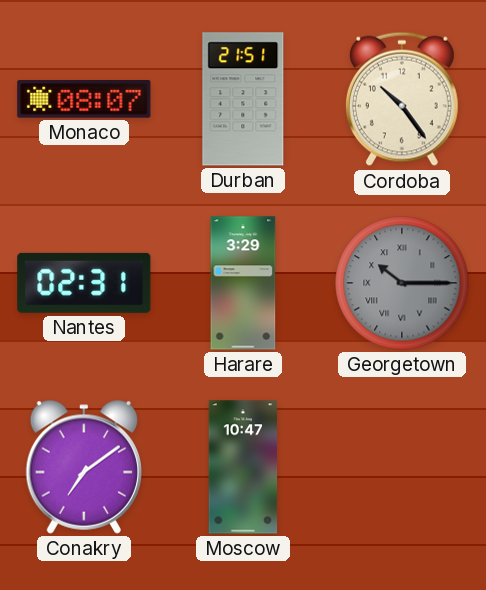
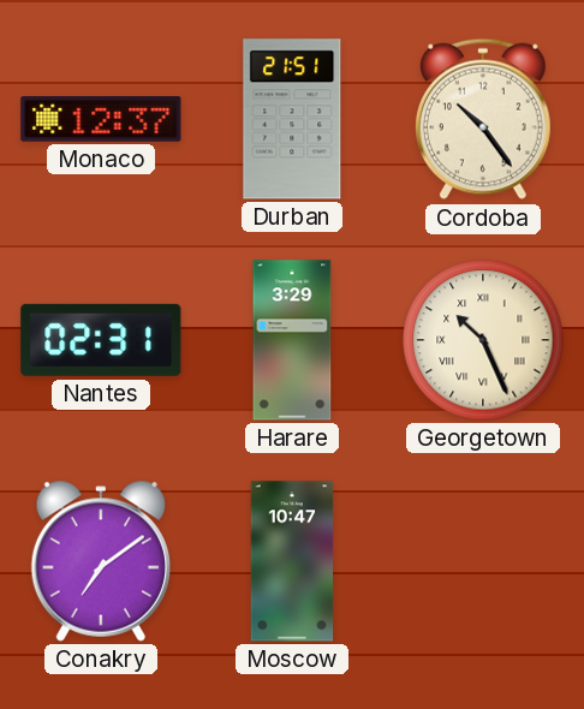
Monaco: 08:07 -> 12:37 (101, 120)
Georgetown: 10:15 -> 10:26 (483, 340)
Georgetown dial: grey -> cream (483, 340)
